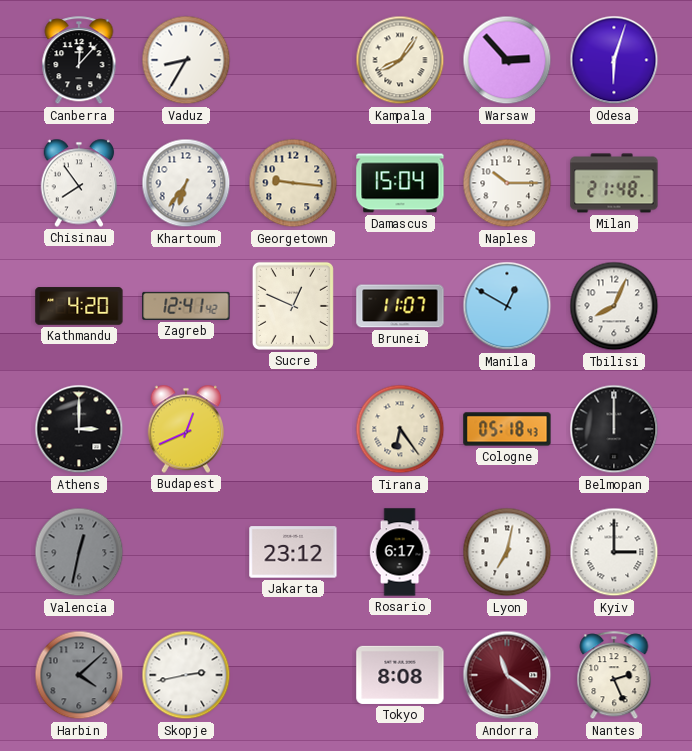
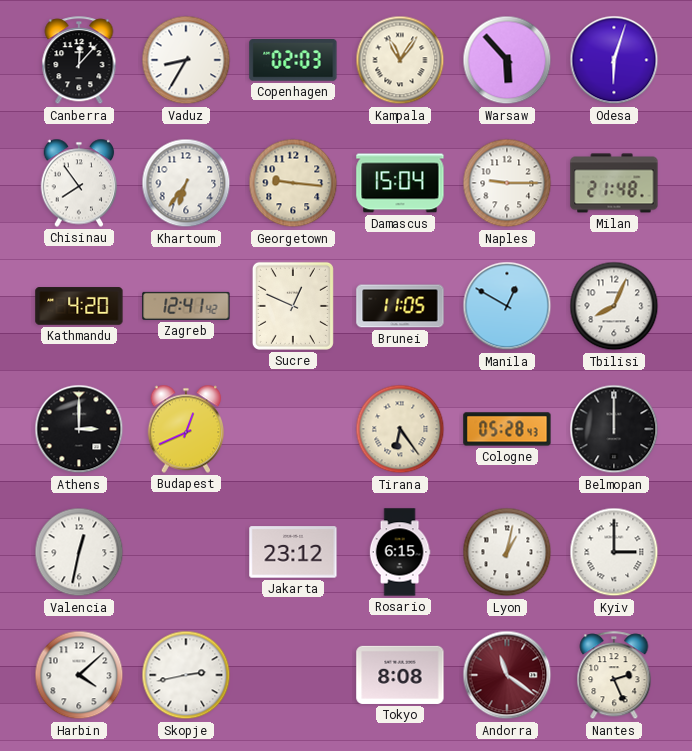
Copenhagen: none -> 02:03 (293, 61)
Kampala: 8:06 -> 11:06 (400, 60)
Warsaw: 2:53 -> 5:53 (507, 60)
Naples: 10:15 -> 9:15 (507, 183)
Brunei: 11:07 -> 11:05 (400, 306)
Cologne: 05:18 -> 05:28 (507, 429)
Valencia dial: grey -> white (79, 552)
Rosario: 6:17 -> 6:15 (400, 552)
Lyon: 7:02 -> 1:02 (507, 552)
Harbin dial: grey -> white (79, 675)
